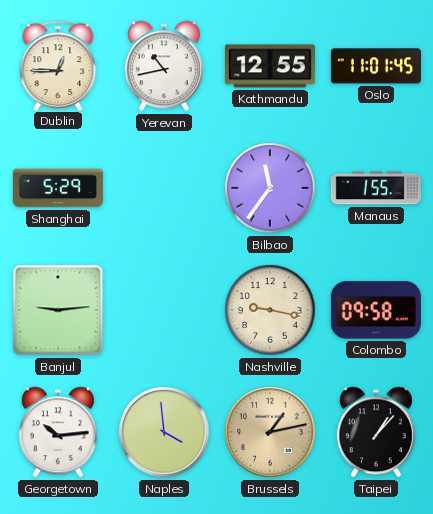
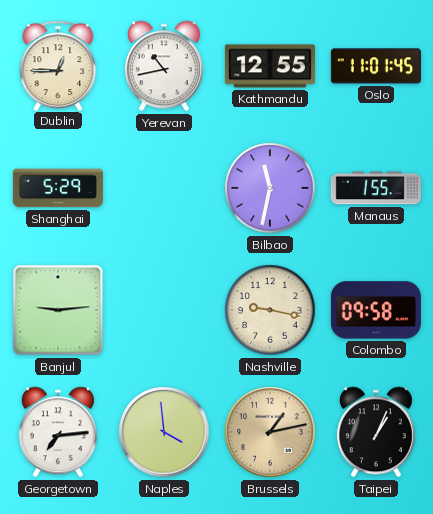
Bilbao: 11:36 -> 11:32 (270, 188)
Georgetown: 10:14 -> 7:14 (58, 432)
Taipei: 1:07 -> 1:04 (376, 432)
